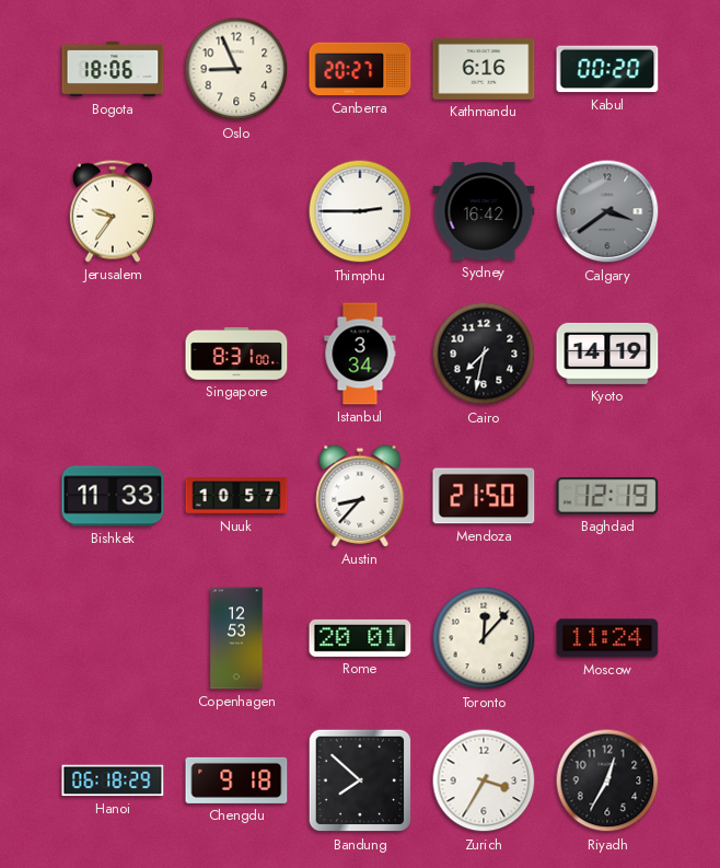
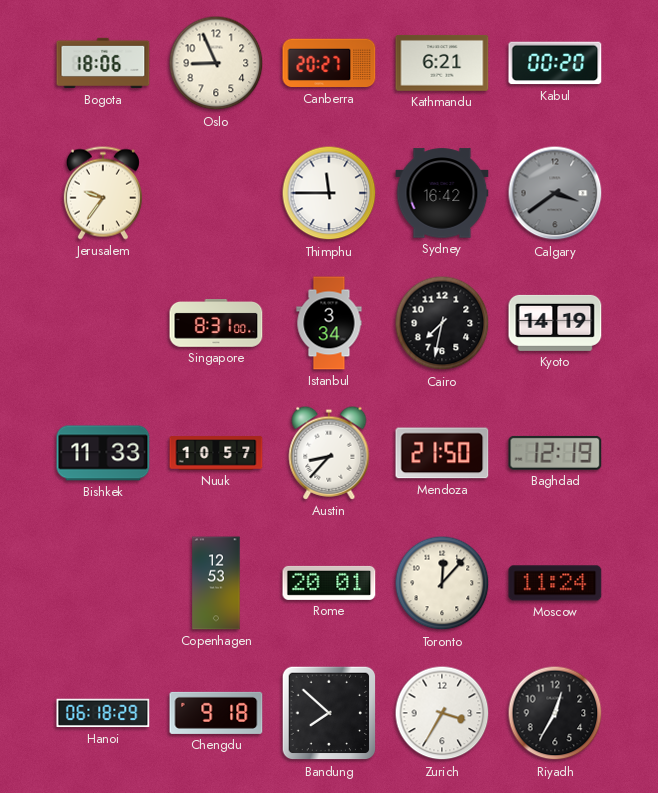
Kathmandu: 6:16 -> 6:21 (442, 63)
Thimphu: 2:45 -> 11:45 (329, 193)
